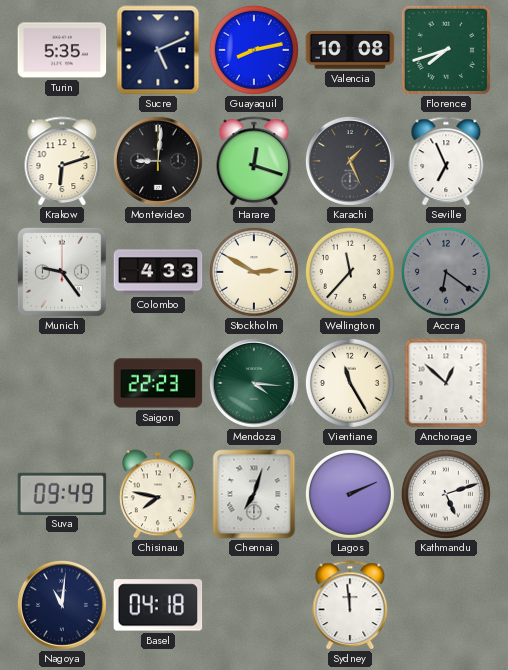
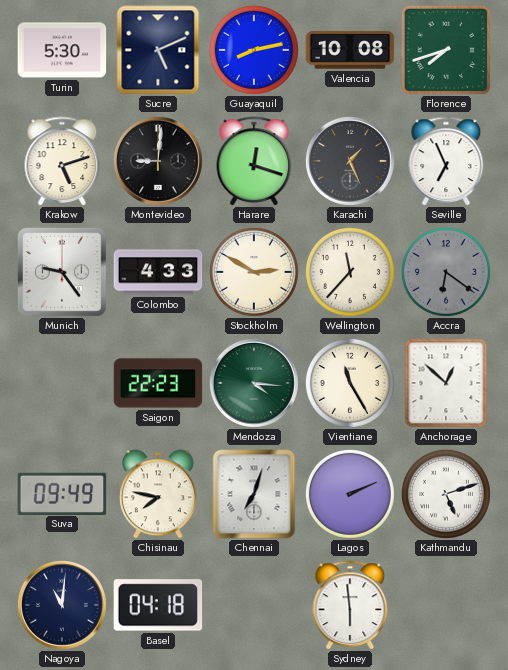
Turin: 5:35 -> 5:30 (62, 50)
Krakow: 6:12 -> 5:12 (62, 161)
Sydney: 11:59 -> 5:59 (350, 605)
